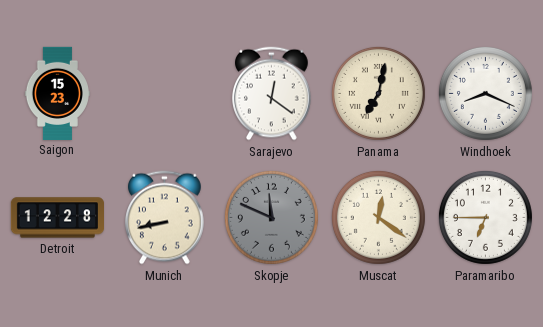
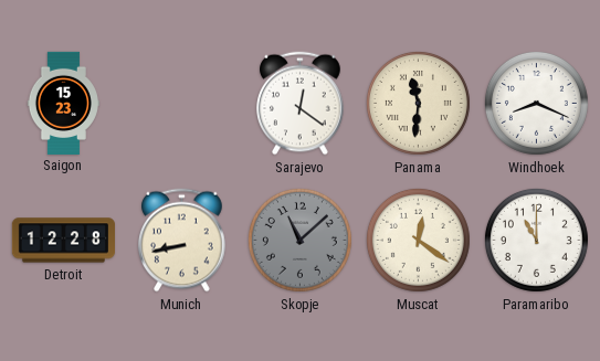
Panama: 7:02 -> 11:31 (418, 103)
Skopje: 11:49 -> 11:08 (299, 240)
Paramaribo: 6:45 -> 11:00 (536, 240)
